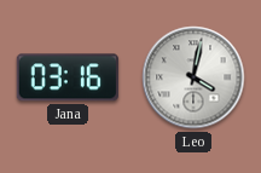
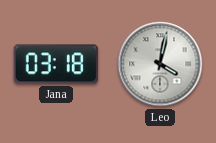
Jana: 03:16 -> 03:18 (56, 64)
